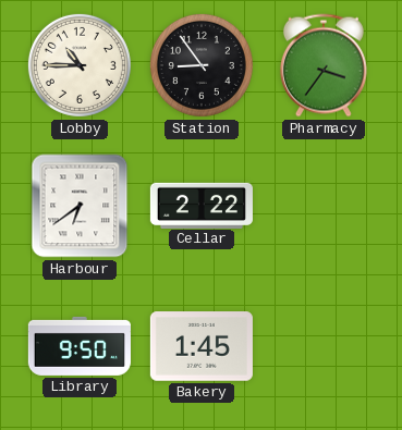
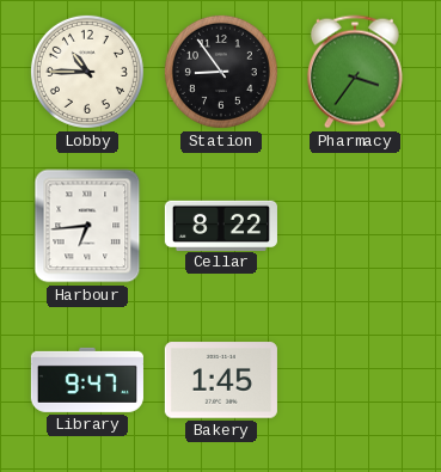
Harbour: 6:39 -> 6:44 (87, 226)
Cellar: 2:22 -> 8:22 (221, 225)
Library: 9:50 -> 9:47 (87, 380)
